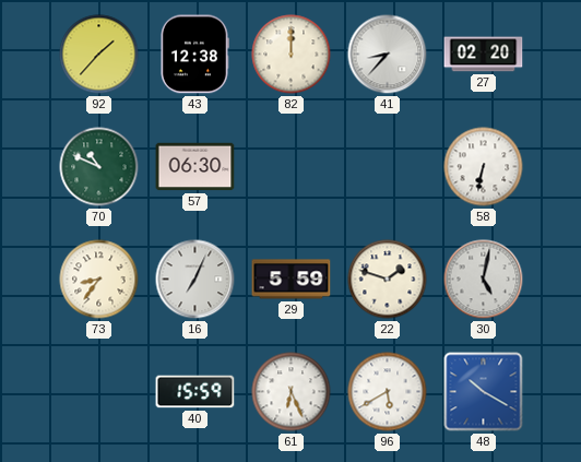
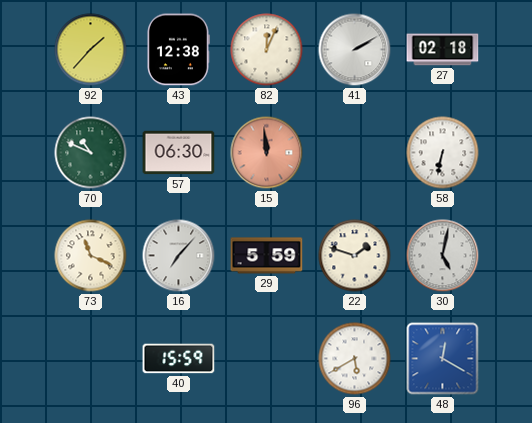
82: 12:00 -> 12:04 (267, 50)
41: 8:37 -> 2:10 (355, 50)
27: 02:20 -> 02:18 (443, 50)
15: none -> 11:59 (267, 153)
73: 8:36 -> 11:19 (91, 256)
16: 7:04 -> 7:07 (179, 256)
61: 6:26 -> none (292, 392)
48: 10:20 -> 12:20 (443, 359)
